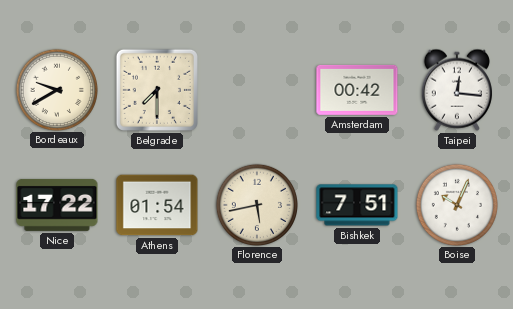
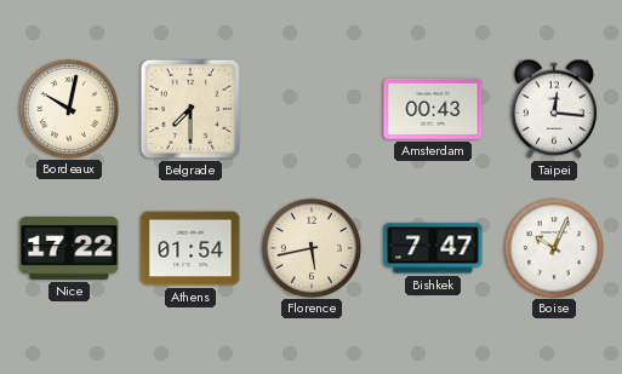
Bordeaux: 9:40 -> 10:02 (68, 108)
Amsterdam: 00:42 -> 00:43 (433, 109)
Bishkek: 7:51 -> 7:47 (433, 248)
